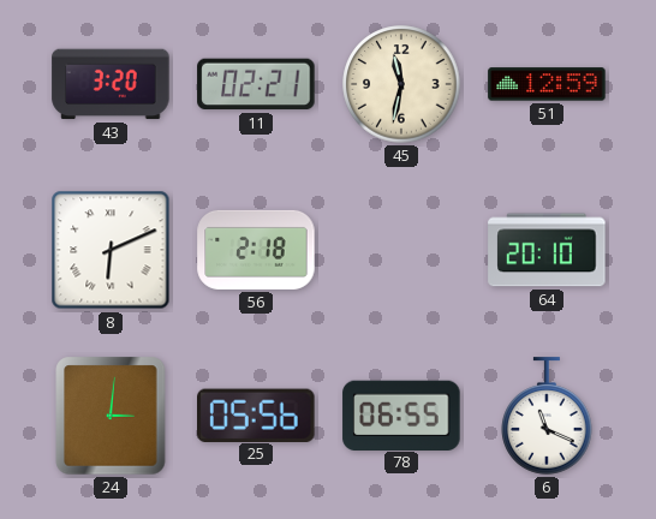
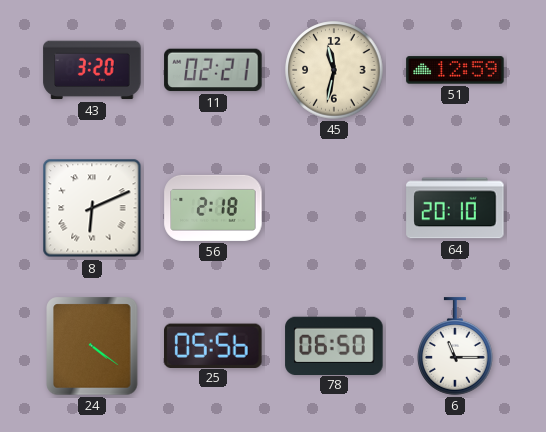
24: 3:01 -> 4:21 (92, 346)
78: 06:55 -> 06:50 (334, 345)
6: 11:19 -> 11:15 (455, 346)
